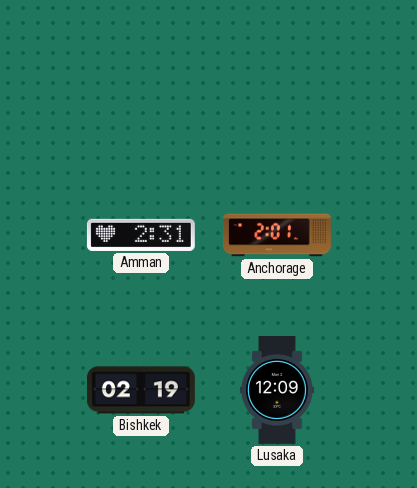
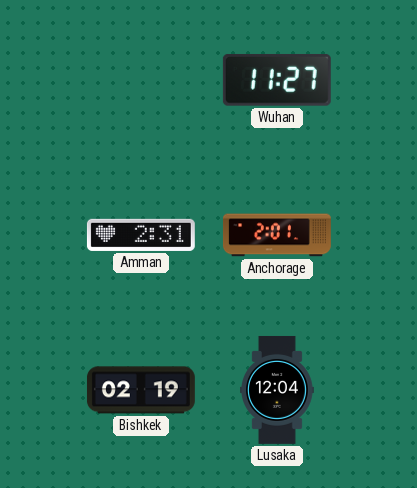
Wuhan: none -> 11:27 (277, 80)
Lusaka: 12:09 -> 12:04 (278, 390)
